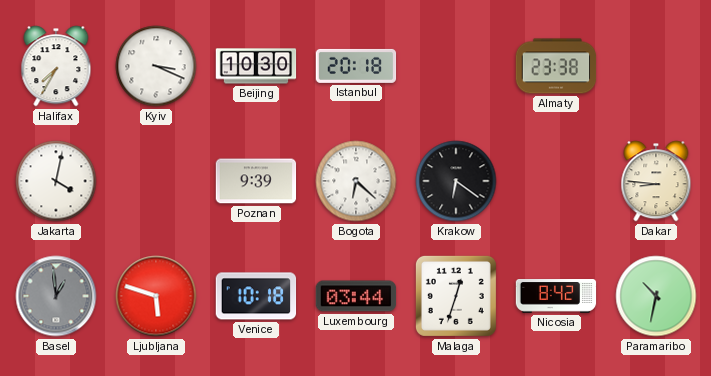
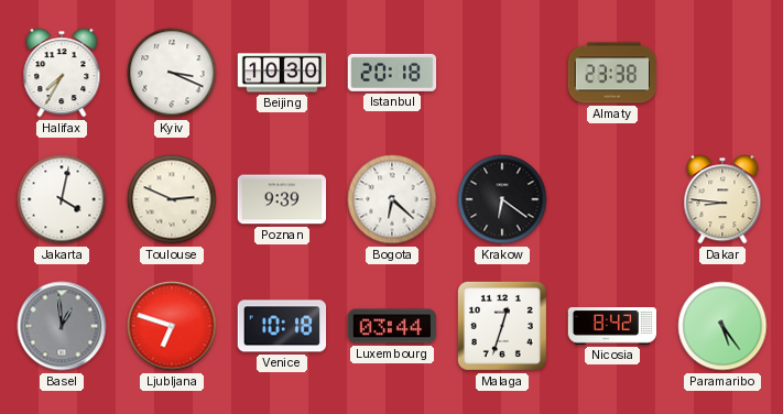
Toulouse: none -> 2:49 (172, 199)
Ljubljana: 5:48 -> 6:48 (172, 326)
Paramaribo: 10:32 -> 5:24 (722, 326)
